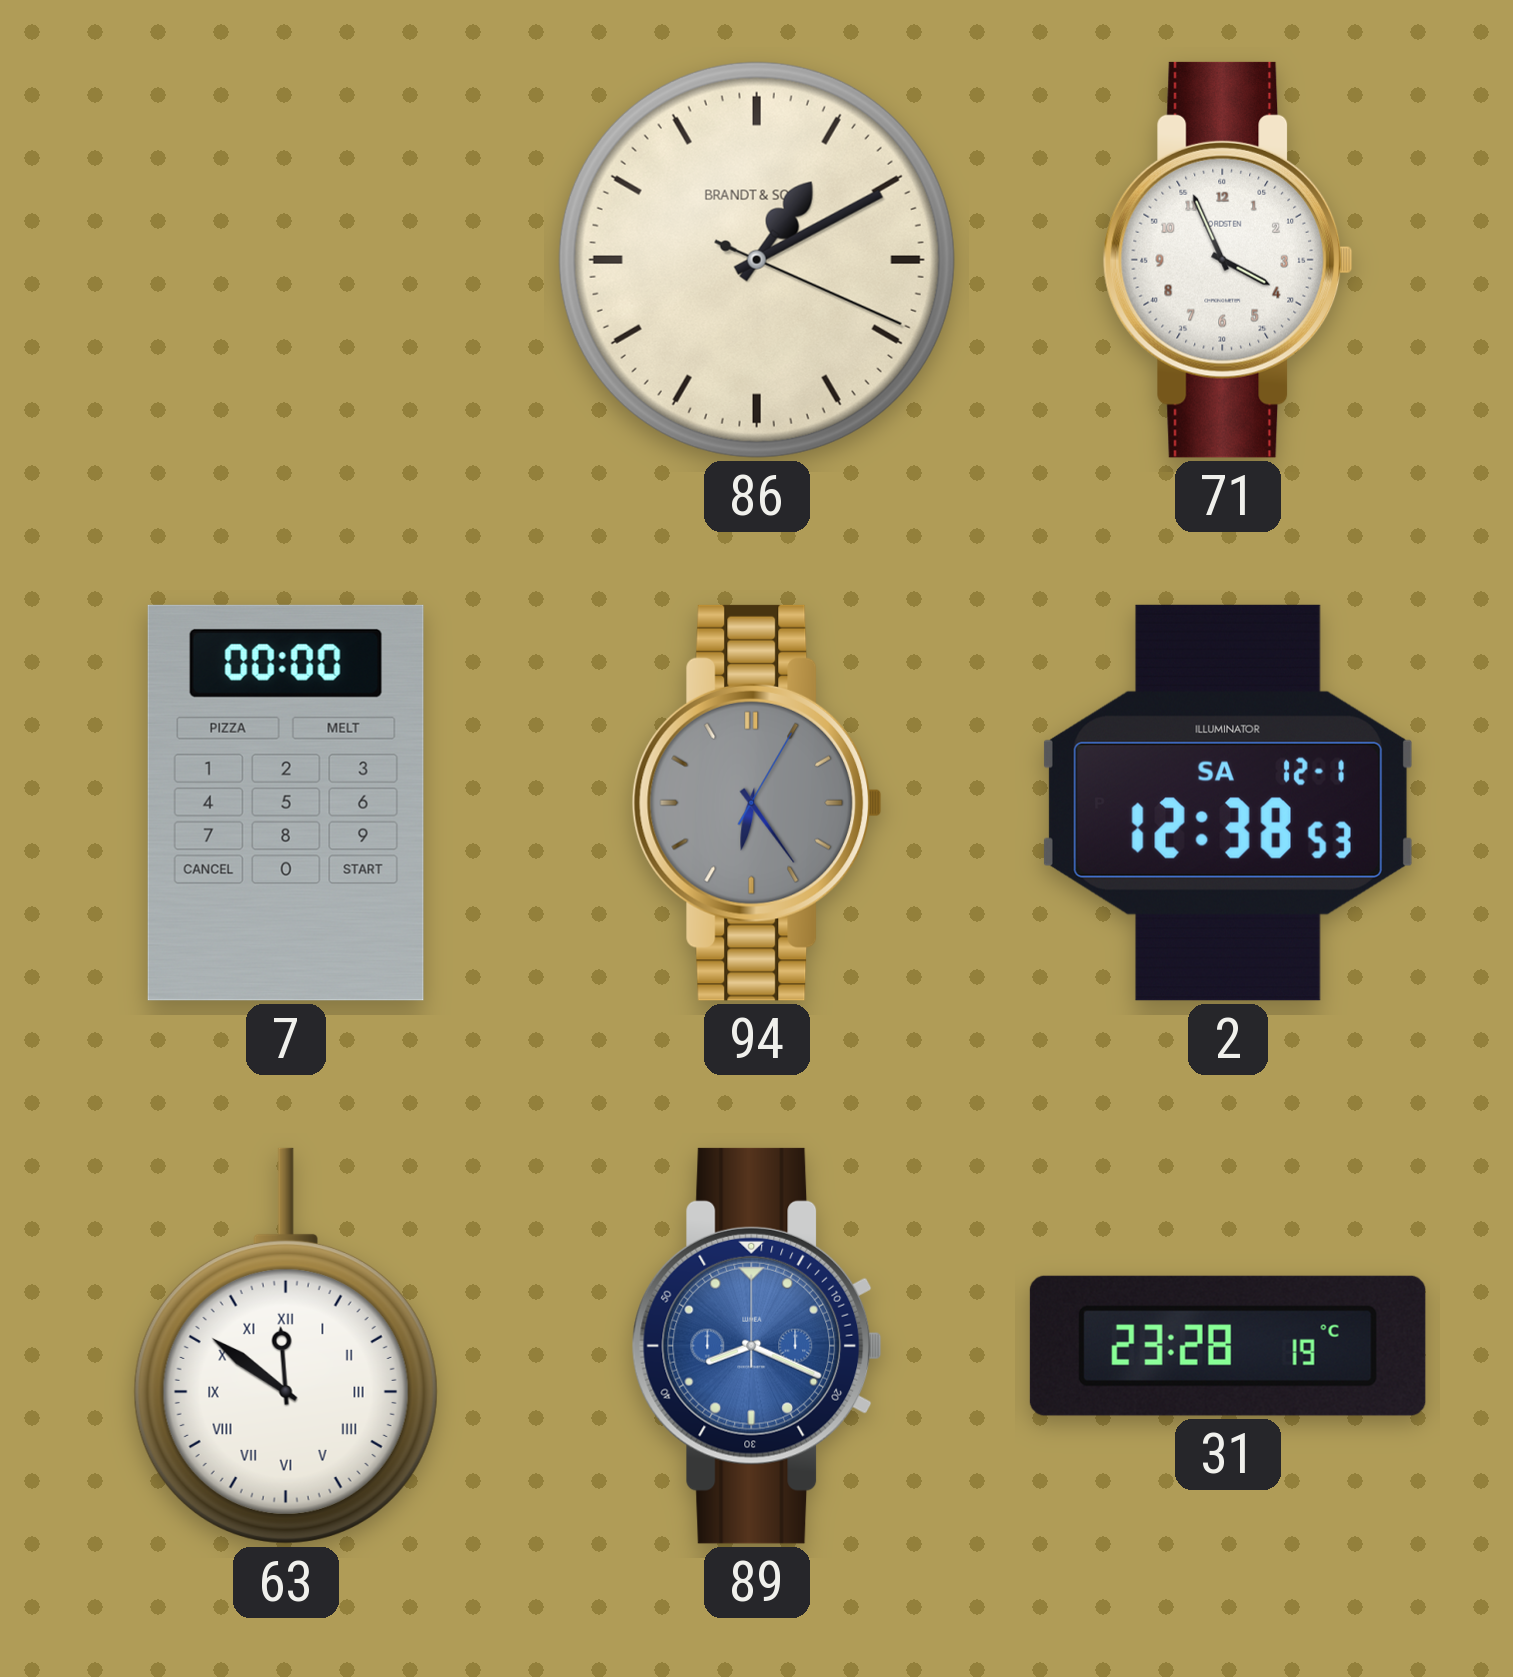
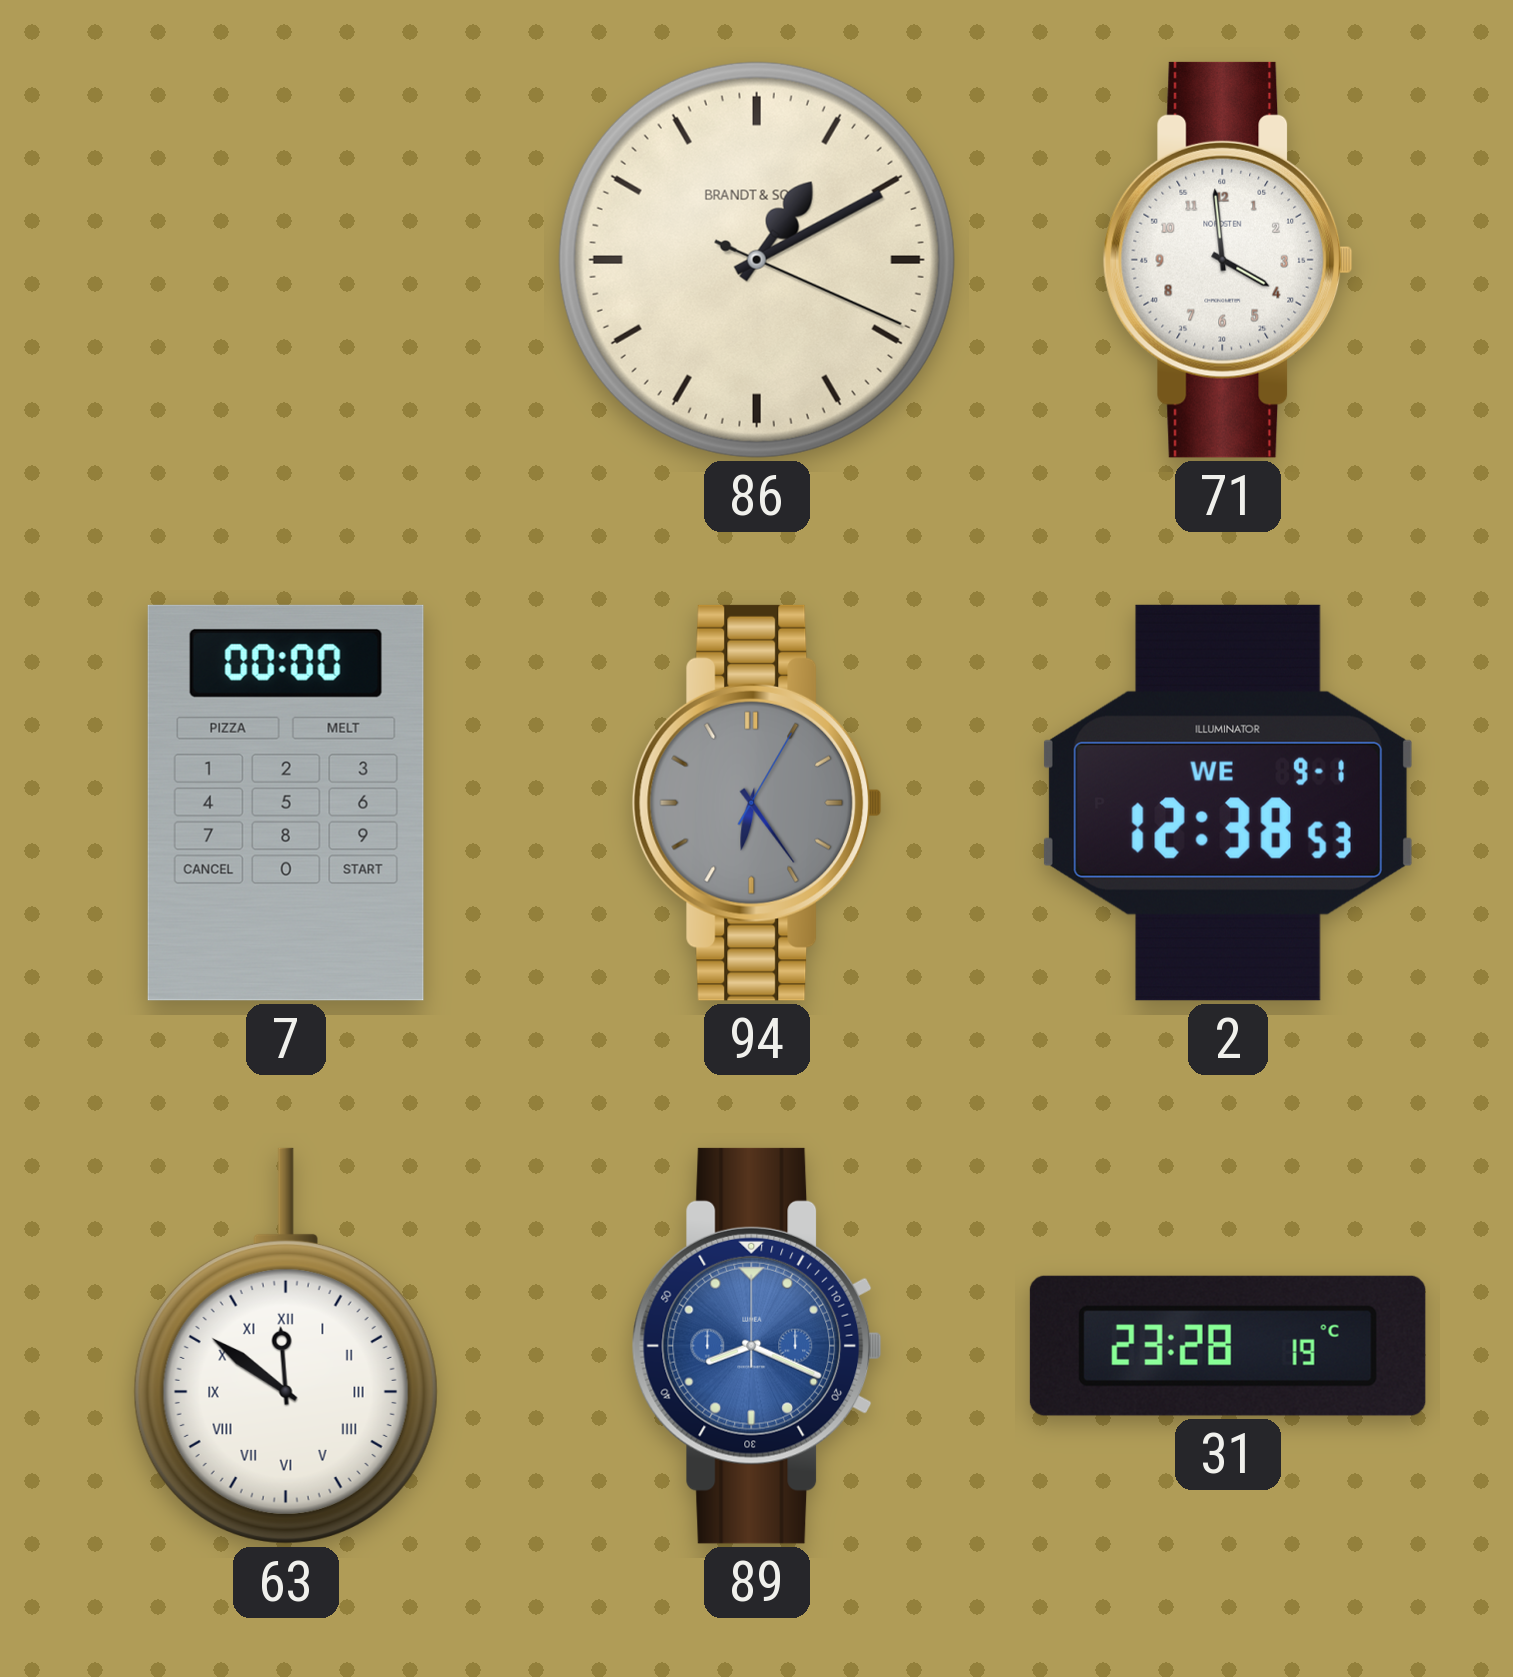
71: 3:56 -> 3:59 (1228, 260)
2 date: SA 12-1 -> WE 9-1 (1228, 803)
